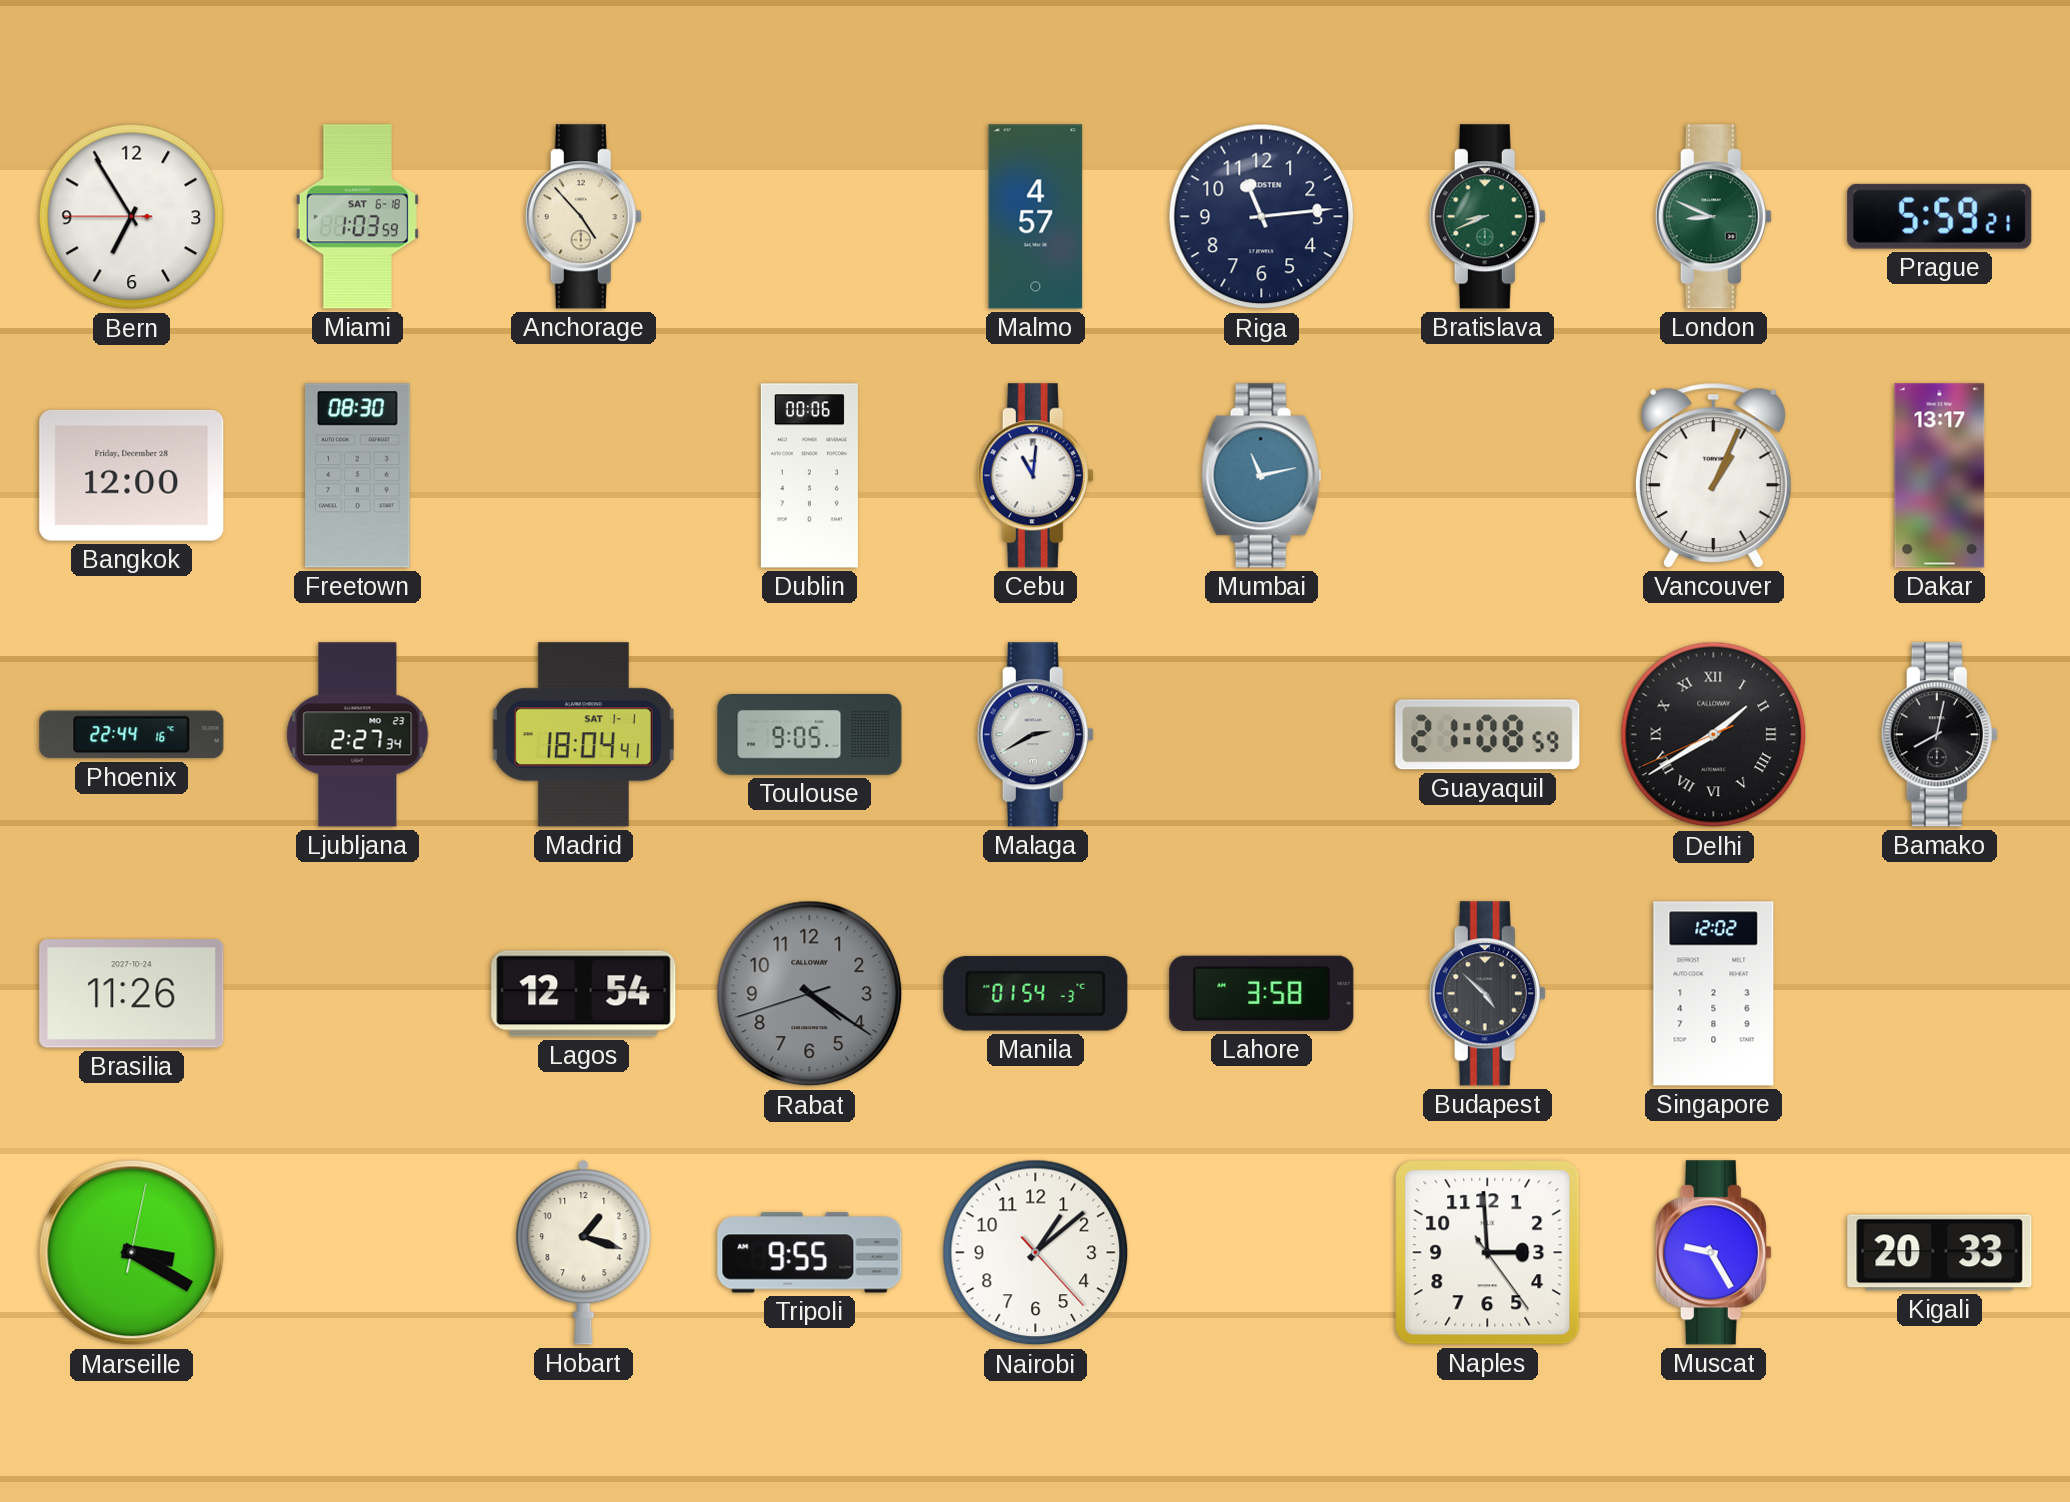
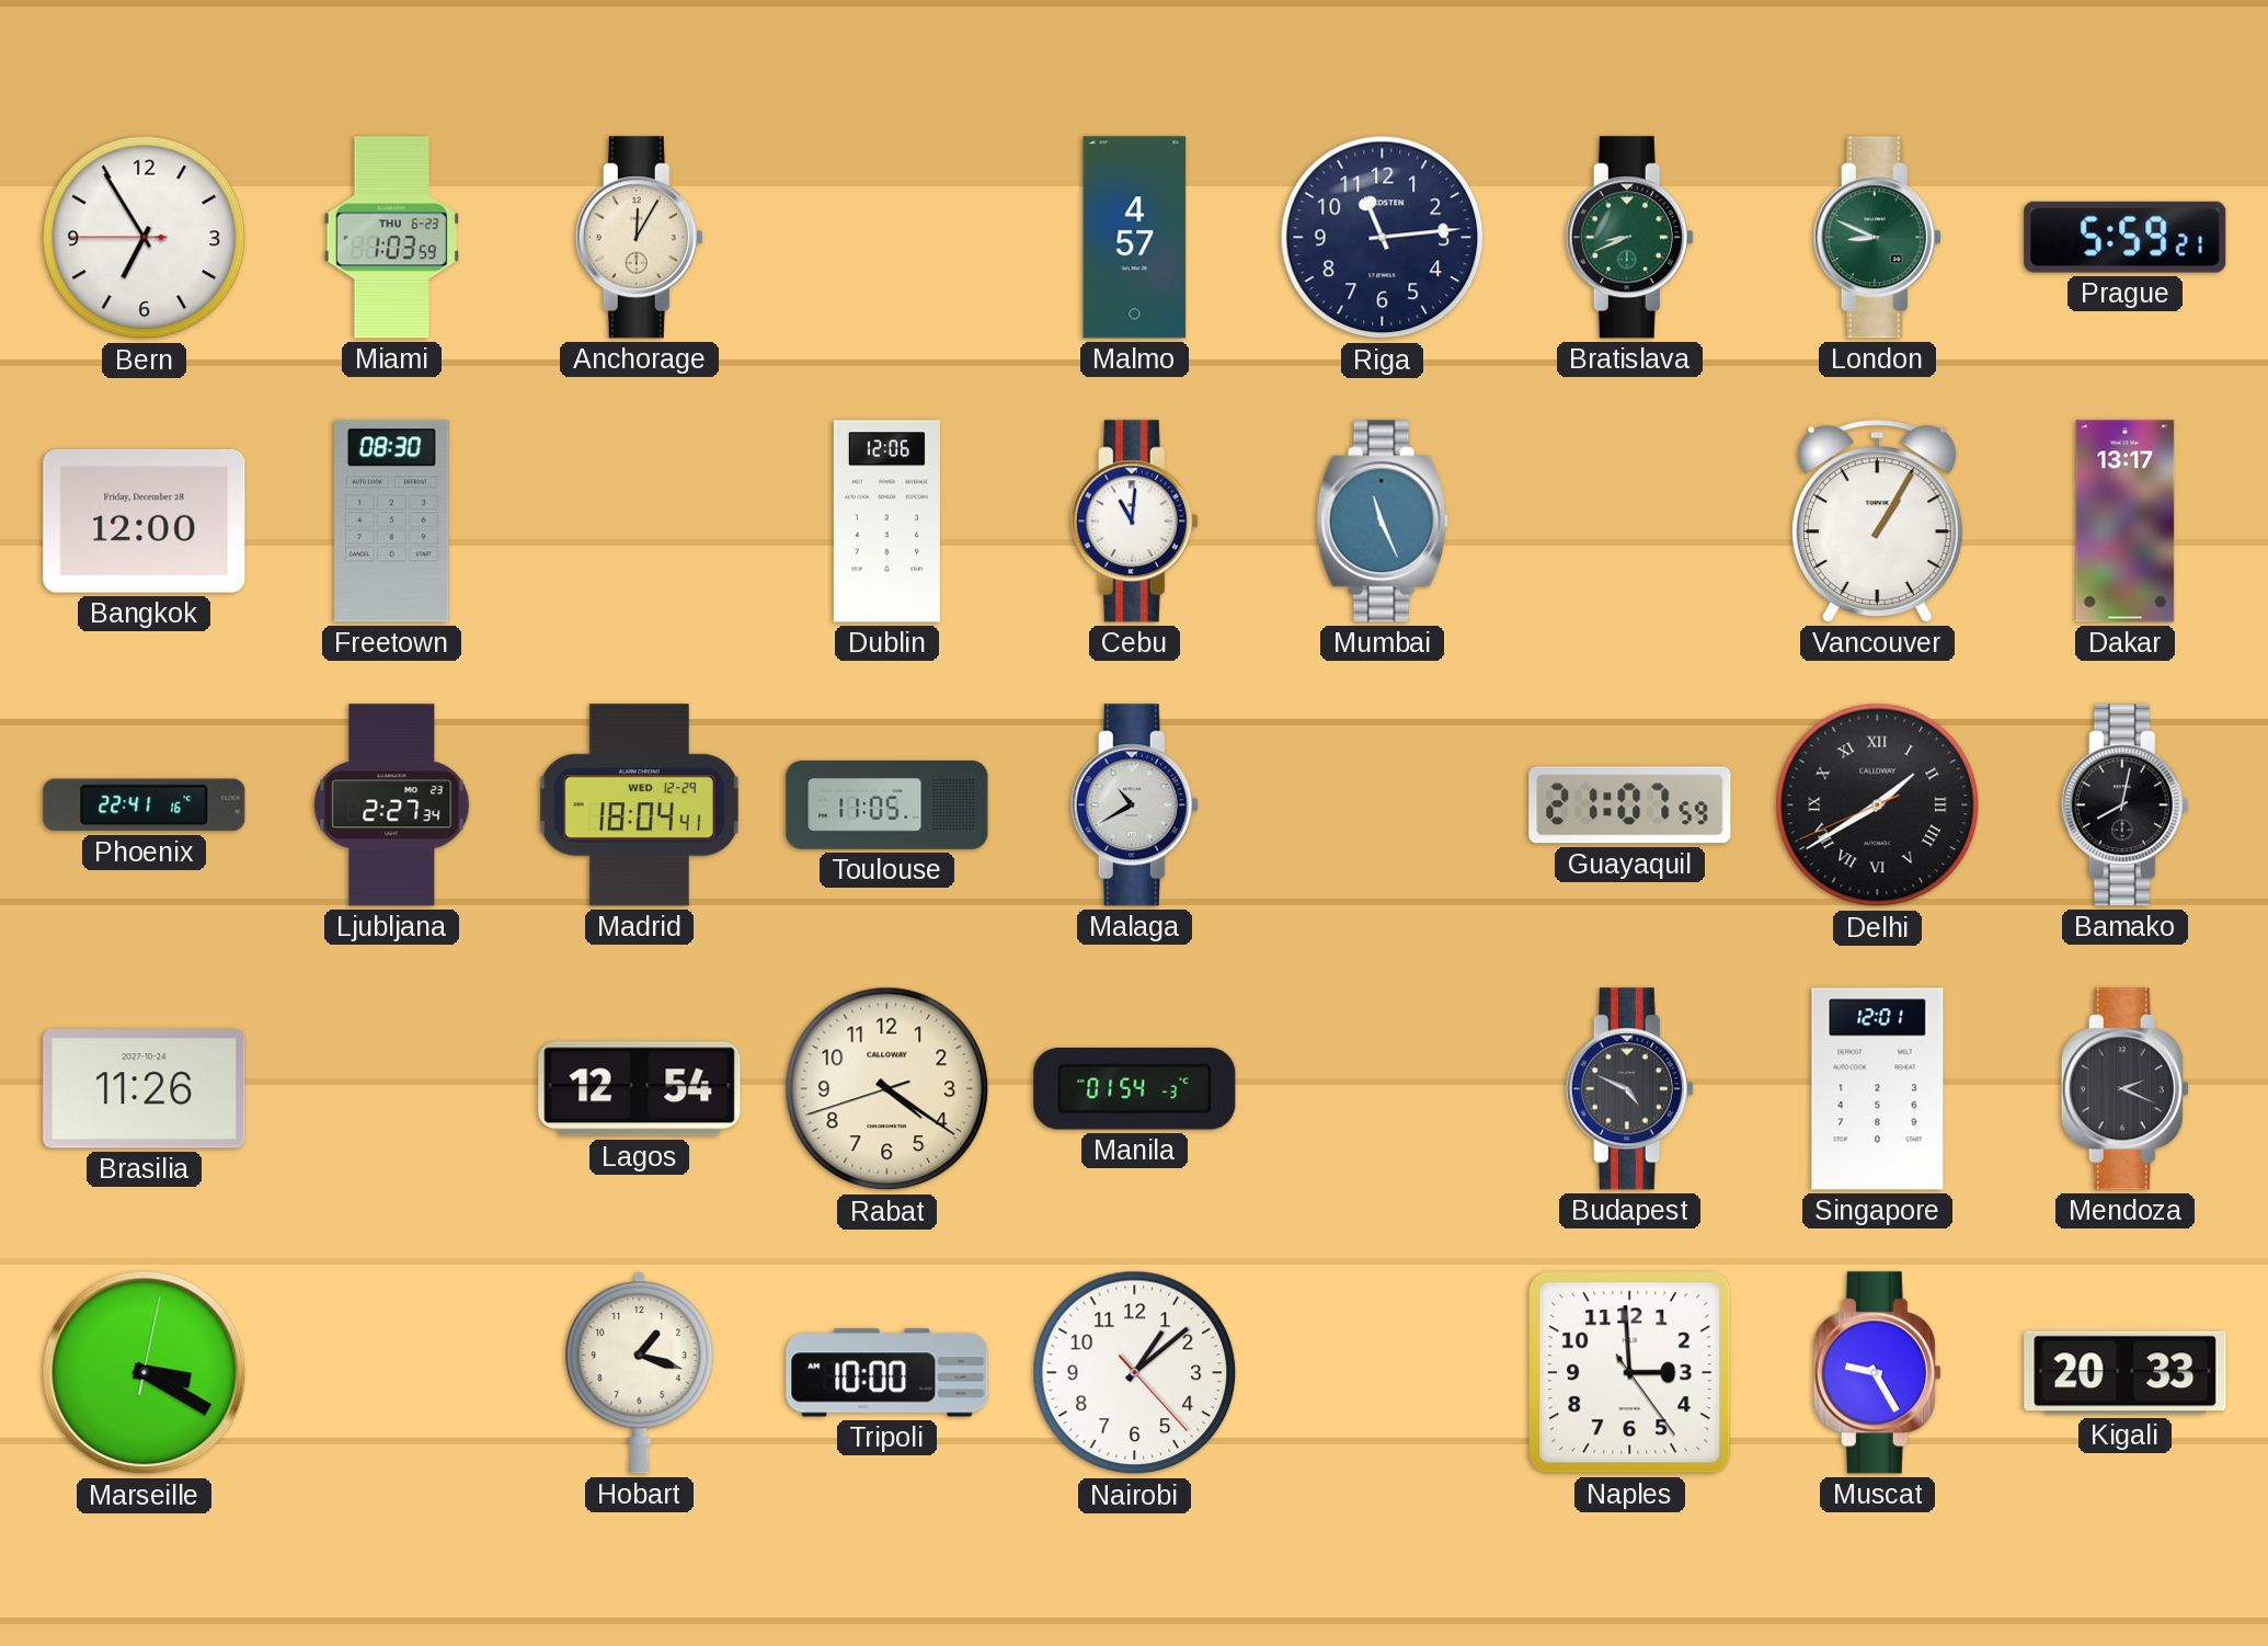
Miami date: SAT 6-18 -> THU 6-23 (391, 238)
Anchorage: 4:53 -> 12:05 (639, 238)
Dublin: 00:06 -> 12:06 (886, 522)
Mumbai: 11:13 -> 11:26 (1383, 522)
Vancouver: 1:04 -> 1:05 (1877, 521)
Phoenix: 22:44 -> 22:41 (145, 805)
Madrid date: SAT 1-1 -> WED 12-29 (639, 805)
Toulouse: 9:05 -> 11:05 (887, 805)
Malaga: 2:40 -> 10:40 (1134, 805)
Guayaquil: 21:08 -> 21:07 (1630, 805)
Rabat dial: grey -> cream (887, 1089)
Lahore: 3:58 -> none (1262, 993)
Budapest: 4:52 -> 4:49 (1629, 1089)
Singapore: 12:02 -> 12:01 (1878, 1089)
Mendoza: none -> 2:19 (2124, 1089)
Tripoli: 9:55 -> 10:00 (887, 1373)
